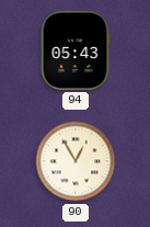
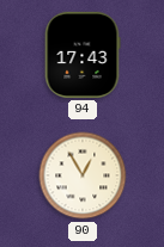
94: 05:43 -> 17:43 (83, 55)
